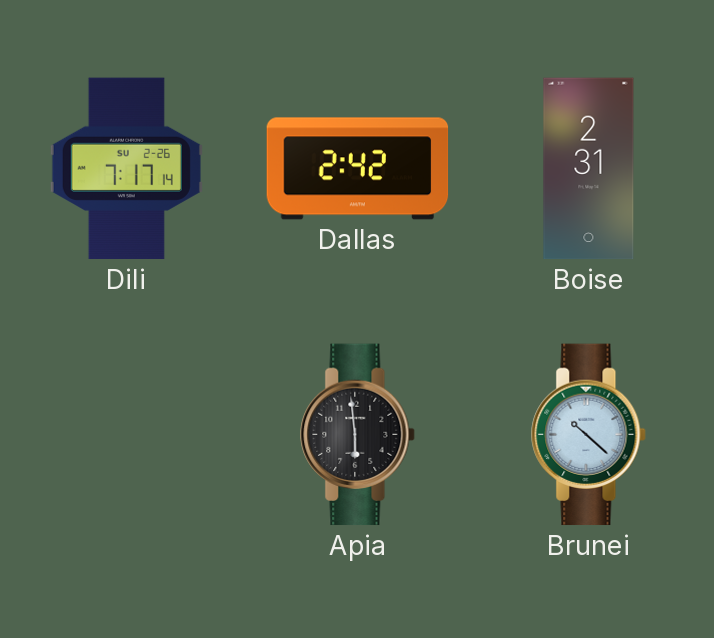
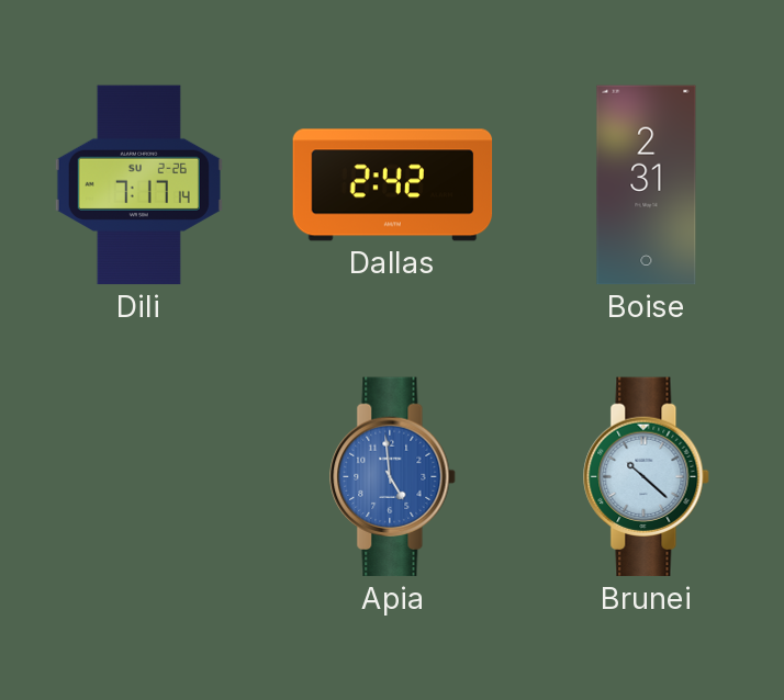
Apia: 5:59 -> 4:59 (393, 477)
Apia dial: black -> blue (393, 477)
